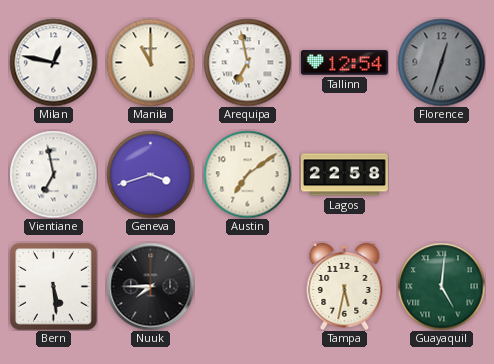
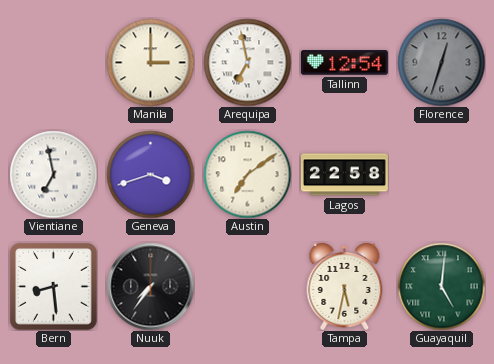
Milan: 12:47 -> none (53, 62)
Manila: 11:00 -> 3:00 (150, 62)
Bern: 5:29 -> 8:29 (54, 287)
Nuuk: 7:45 -> 7:36 (150, 286)
